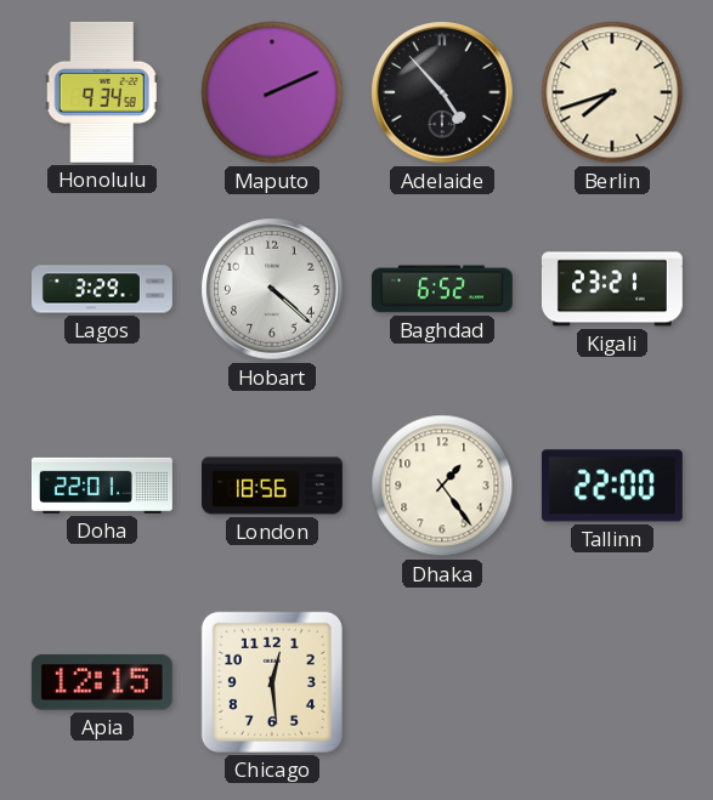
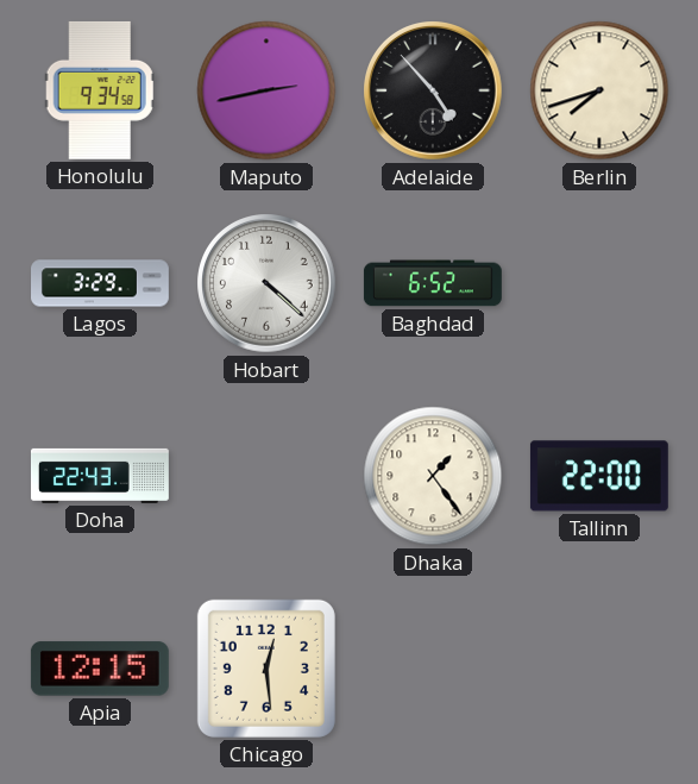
Maputo: 2:11 -> 2:43 (266, 90)
Kigali: 23:21 -> none (612, 289)
Doha: 22:01 -> 22:43 (100, 476)
London: 18:56 -> none (273, 486)
